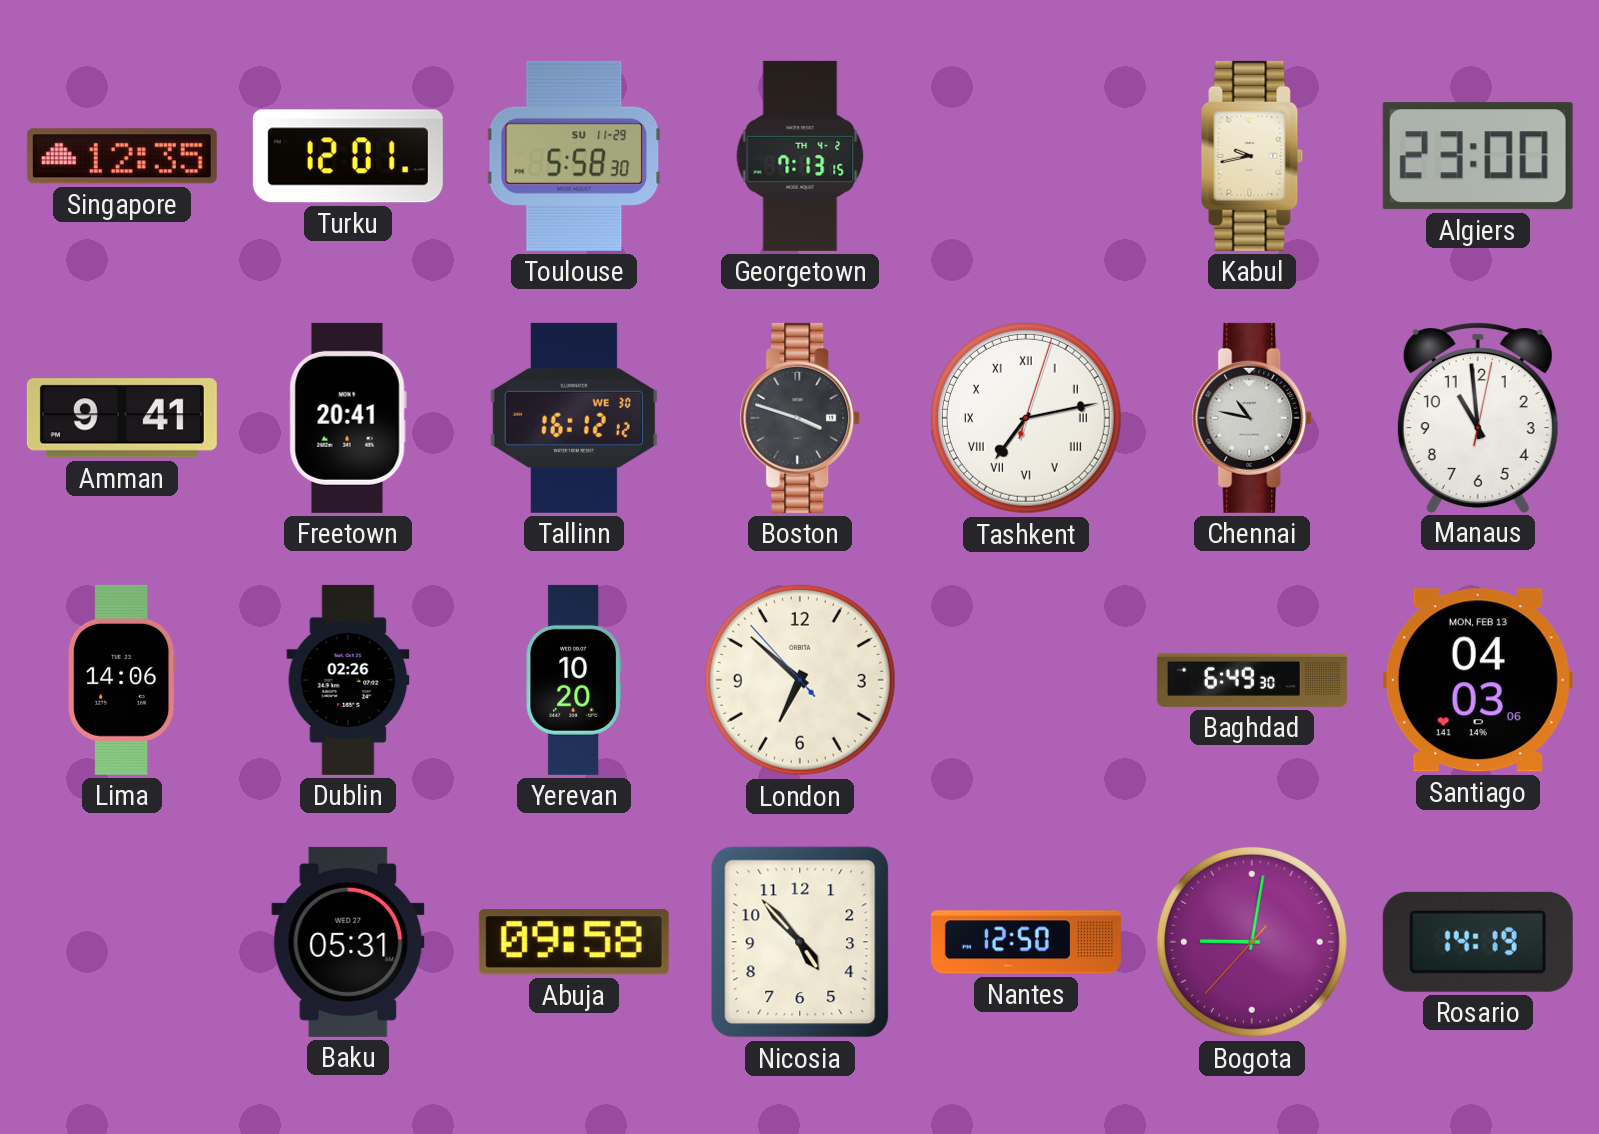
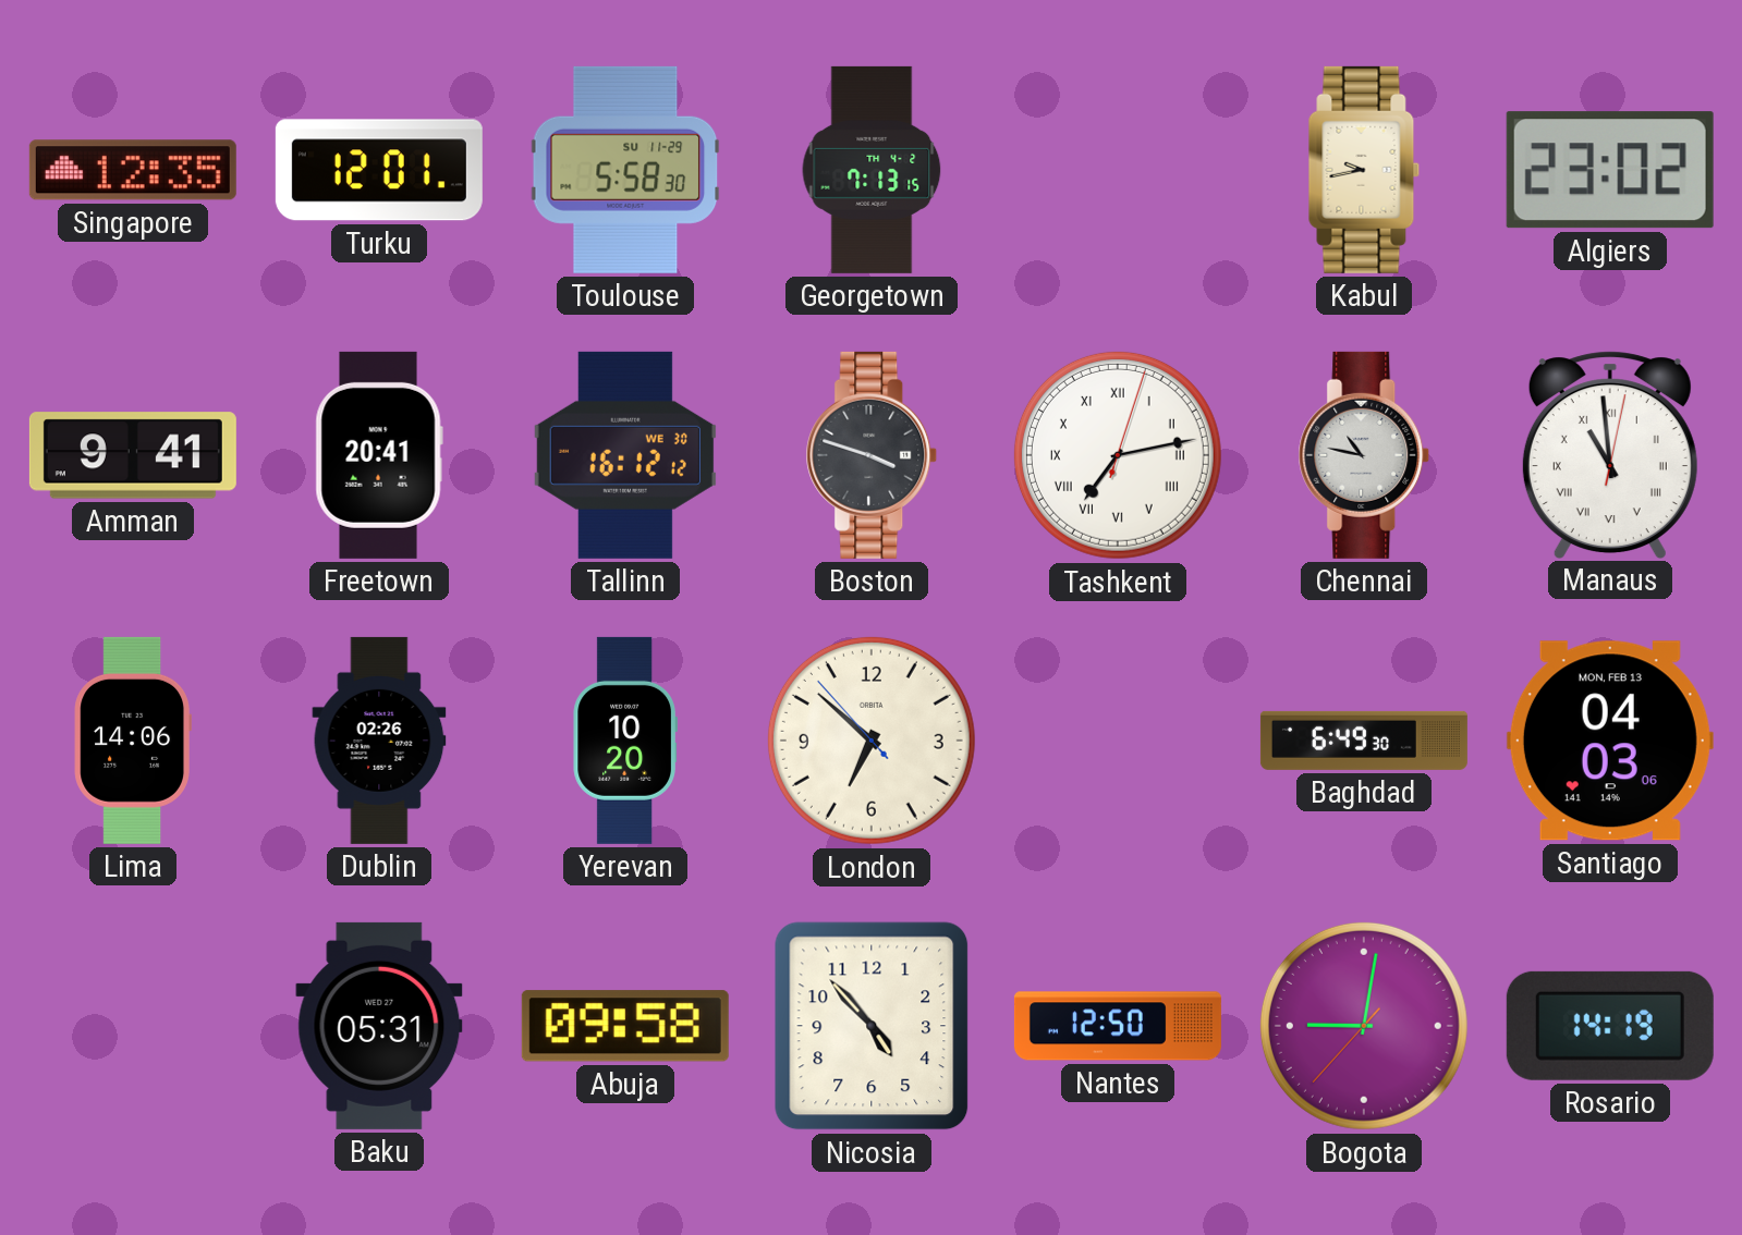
Algiers: 23:00 -> 23:02 (1610, 170)
Manaus numerals: Arabic -> Roman (1610, 454)
